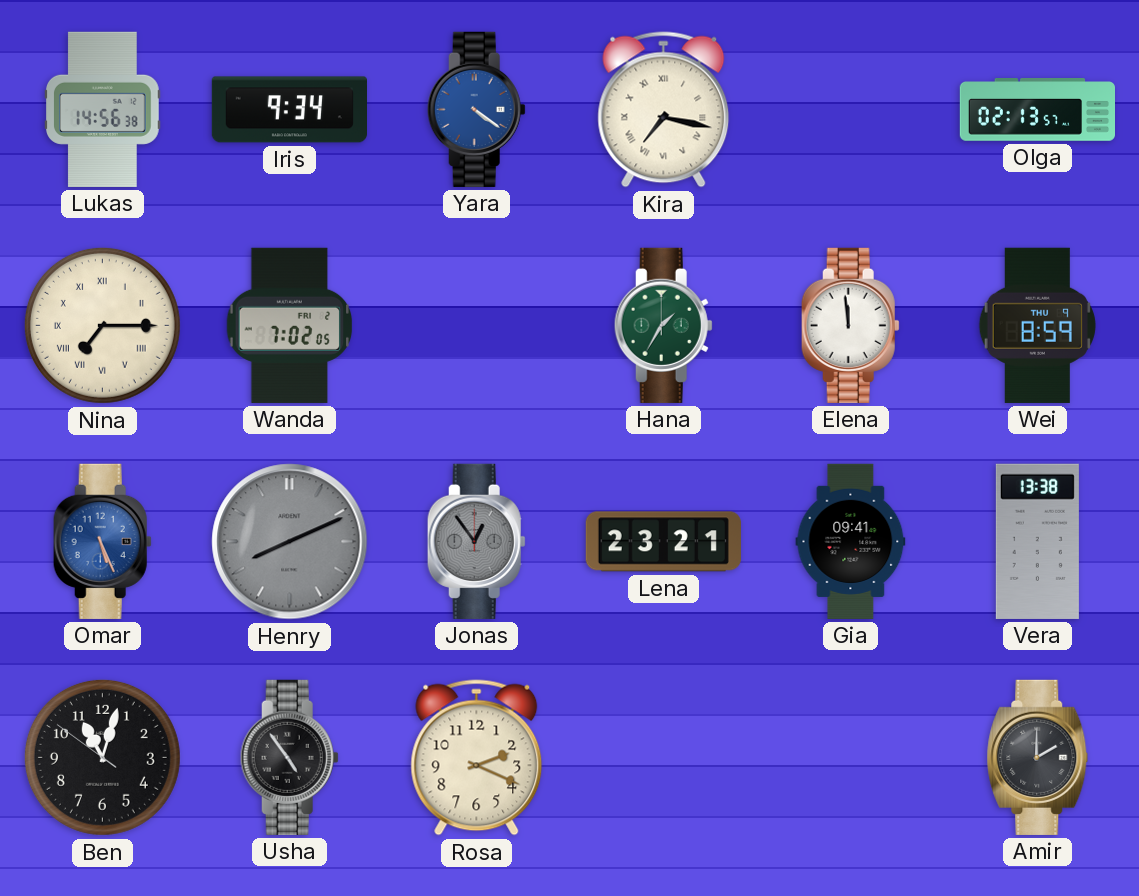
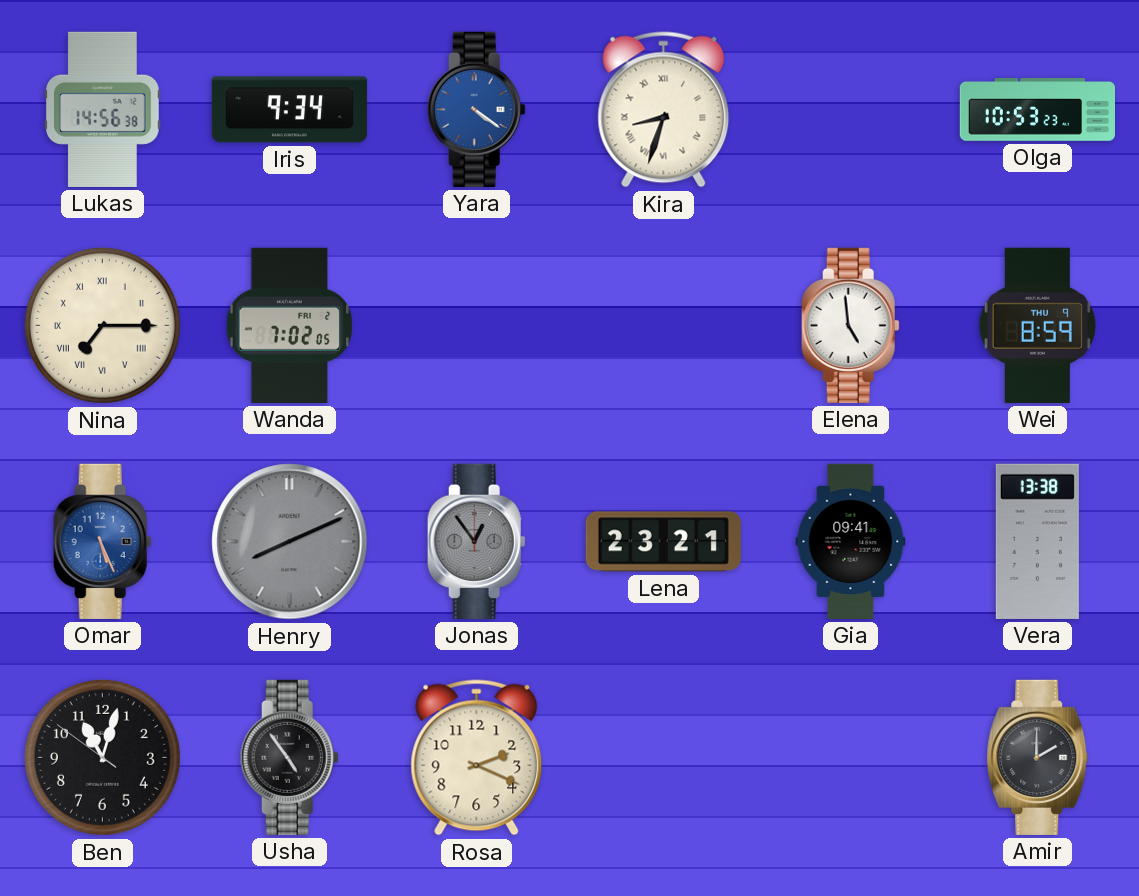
Kira: 7:17 -> 8:33 (664, 110)
Olga: 02:13 -> 10:53 (1037, 110)
Hana: 1:35 -> none (663, 325)
Elena: 11:59 -> 4:59 (850, 325)
